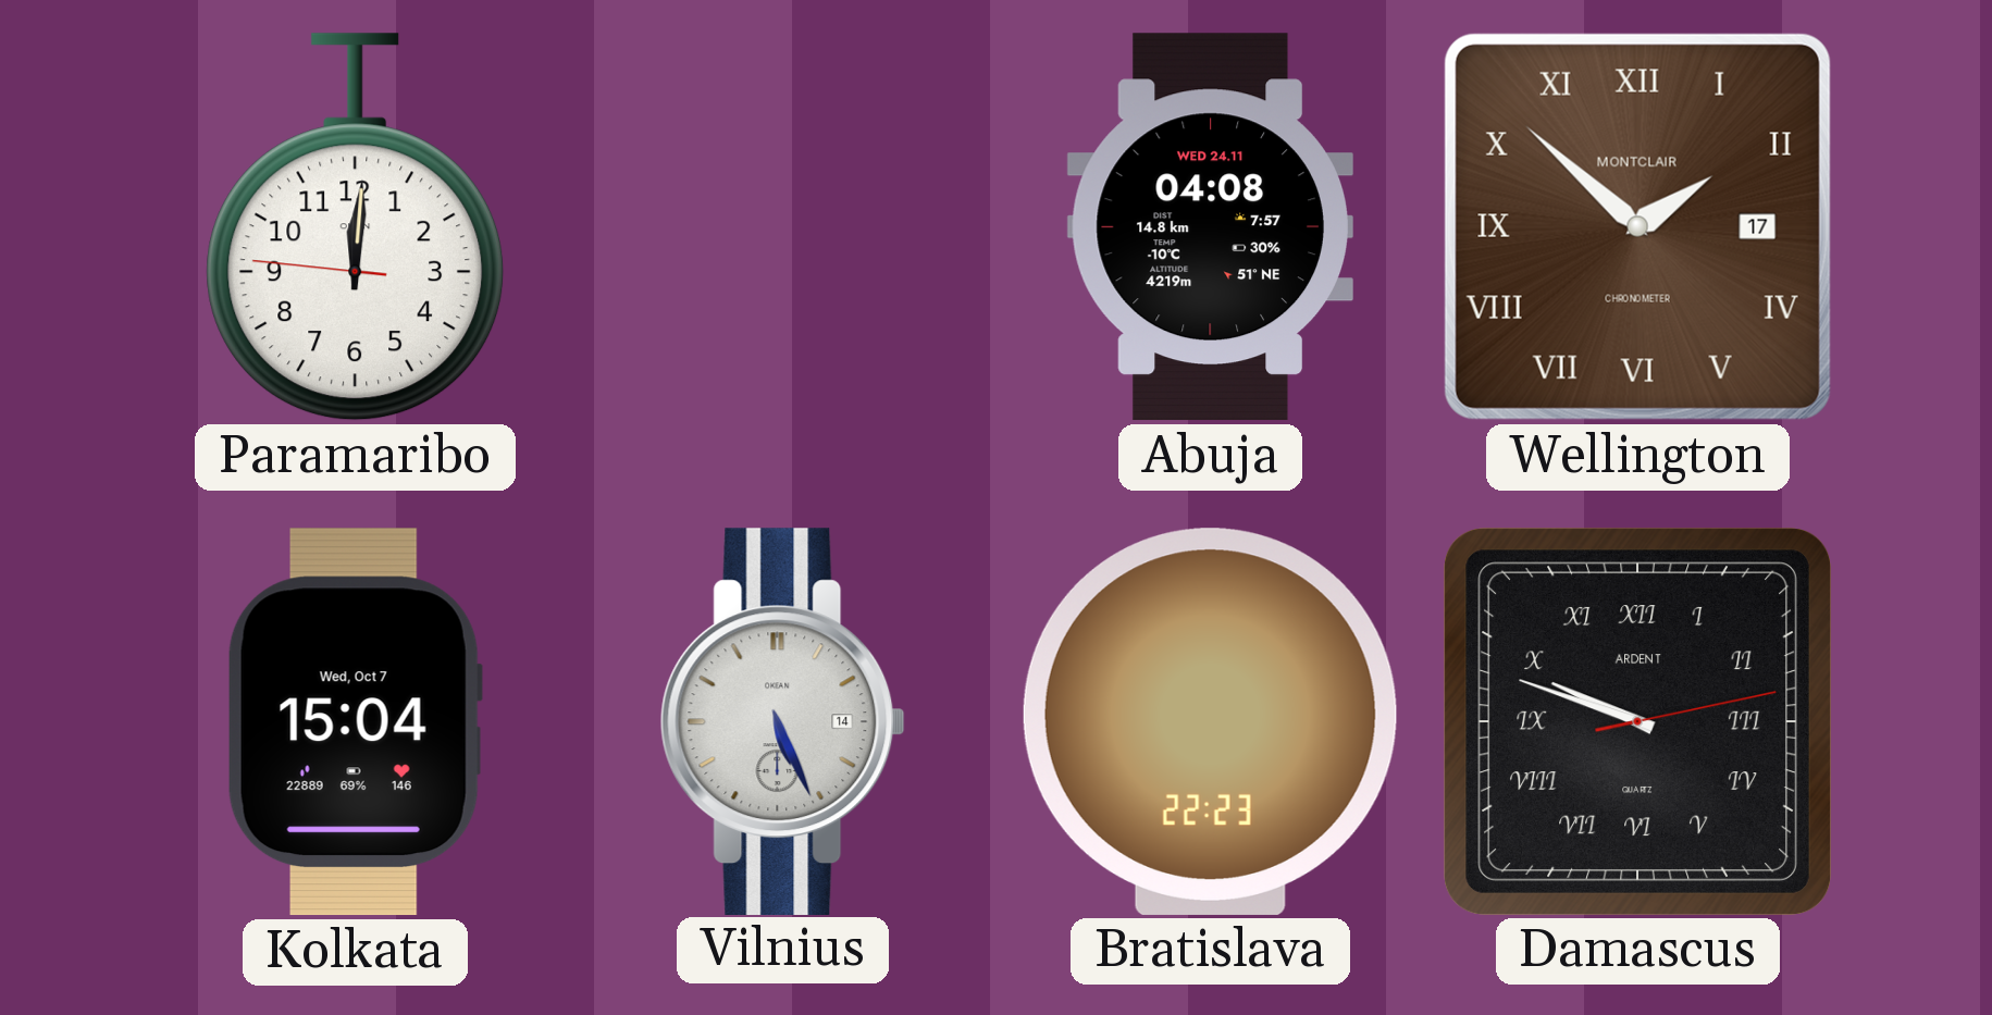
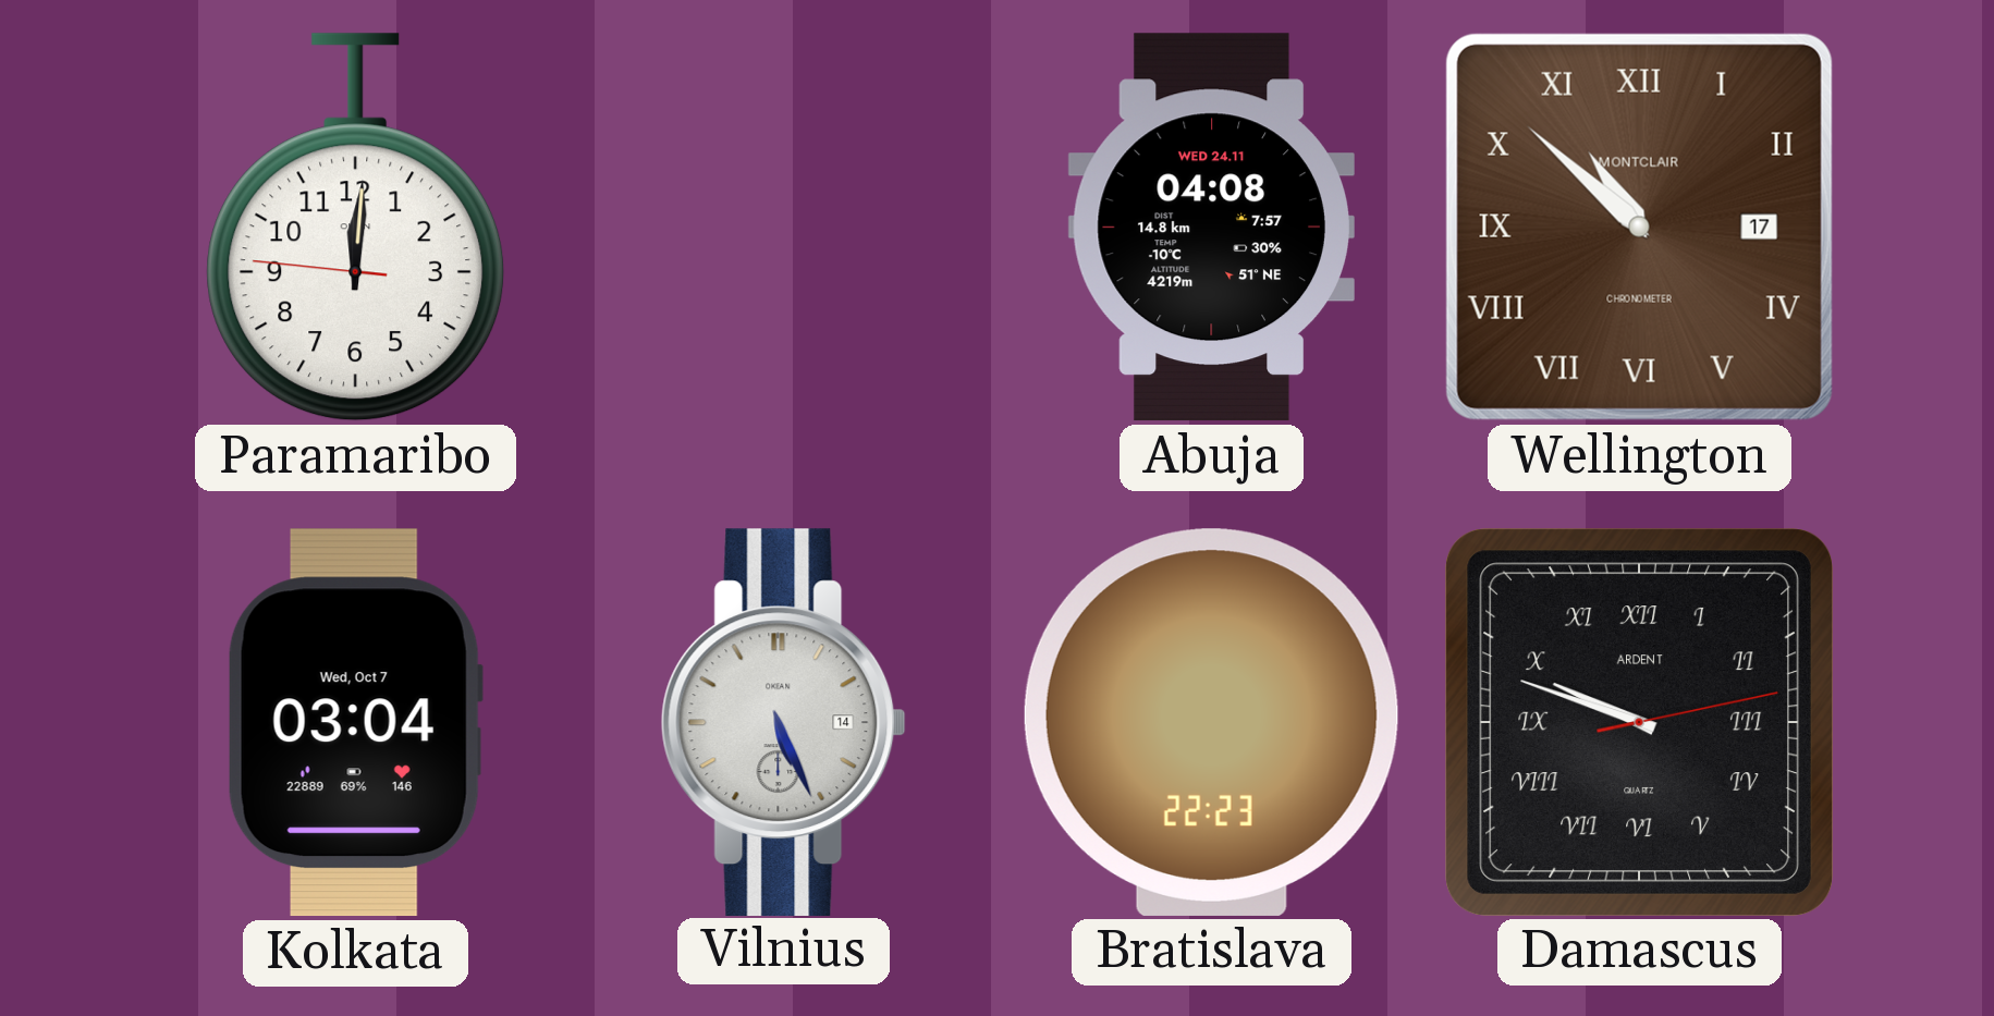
Wellington: 1:52 -> 10:52 (1639, 227)
Kolkata: 15:04 -> 03:04 (355, 723)
